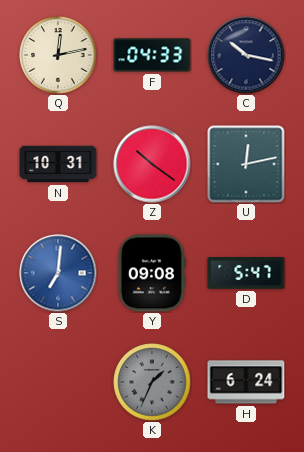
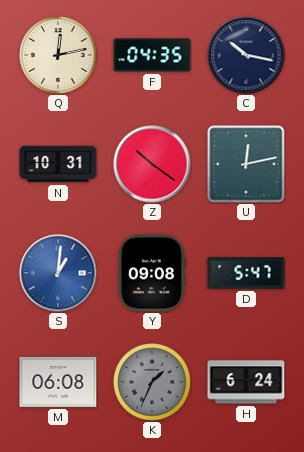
F: 04:33 -> 04:35 (152, 55)
S: 7:01 -> 1:01 (58, 273)
M: none -> 06:08 (58, 382)
